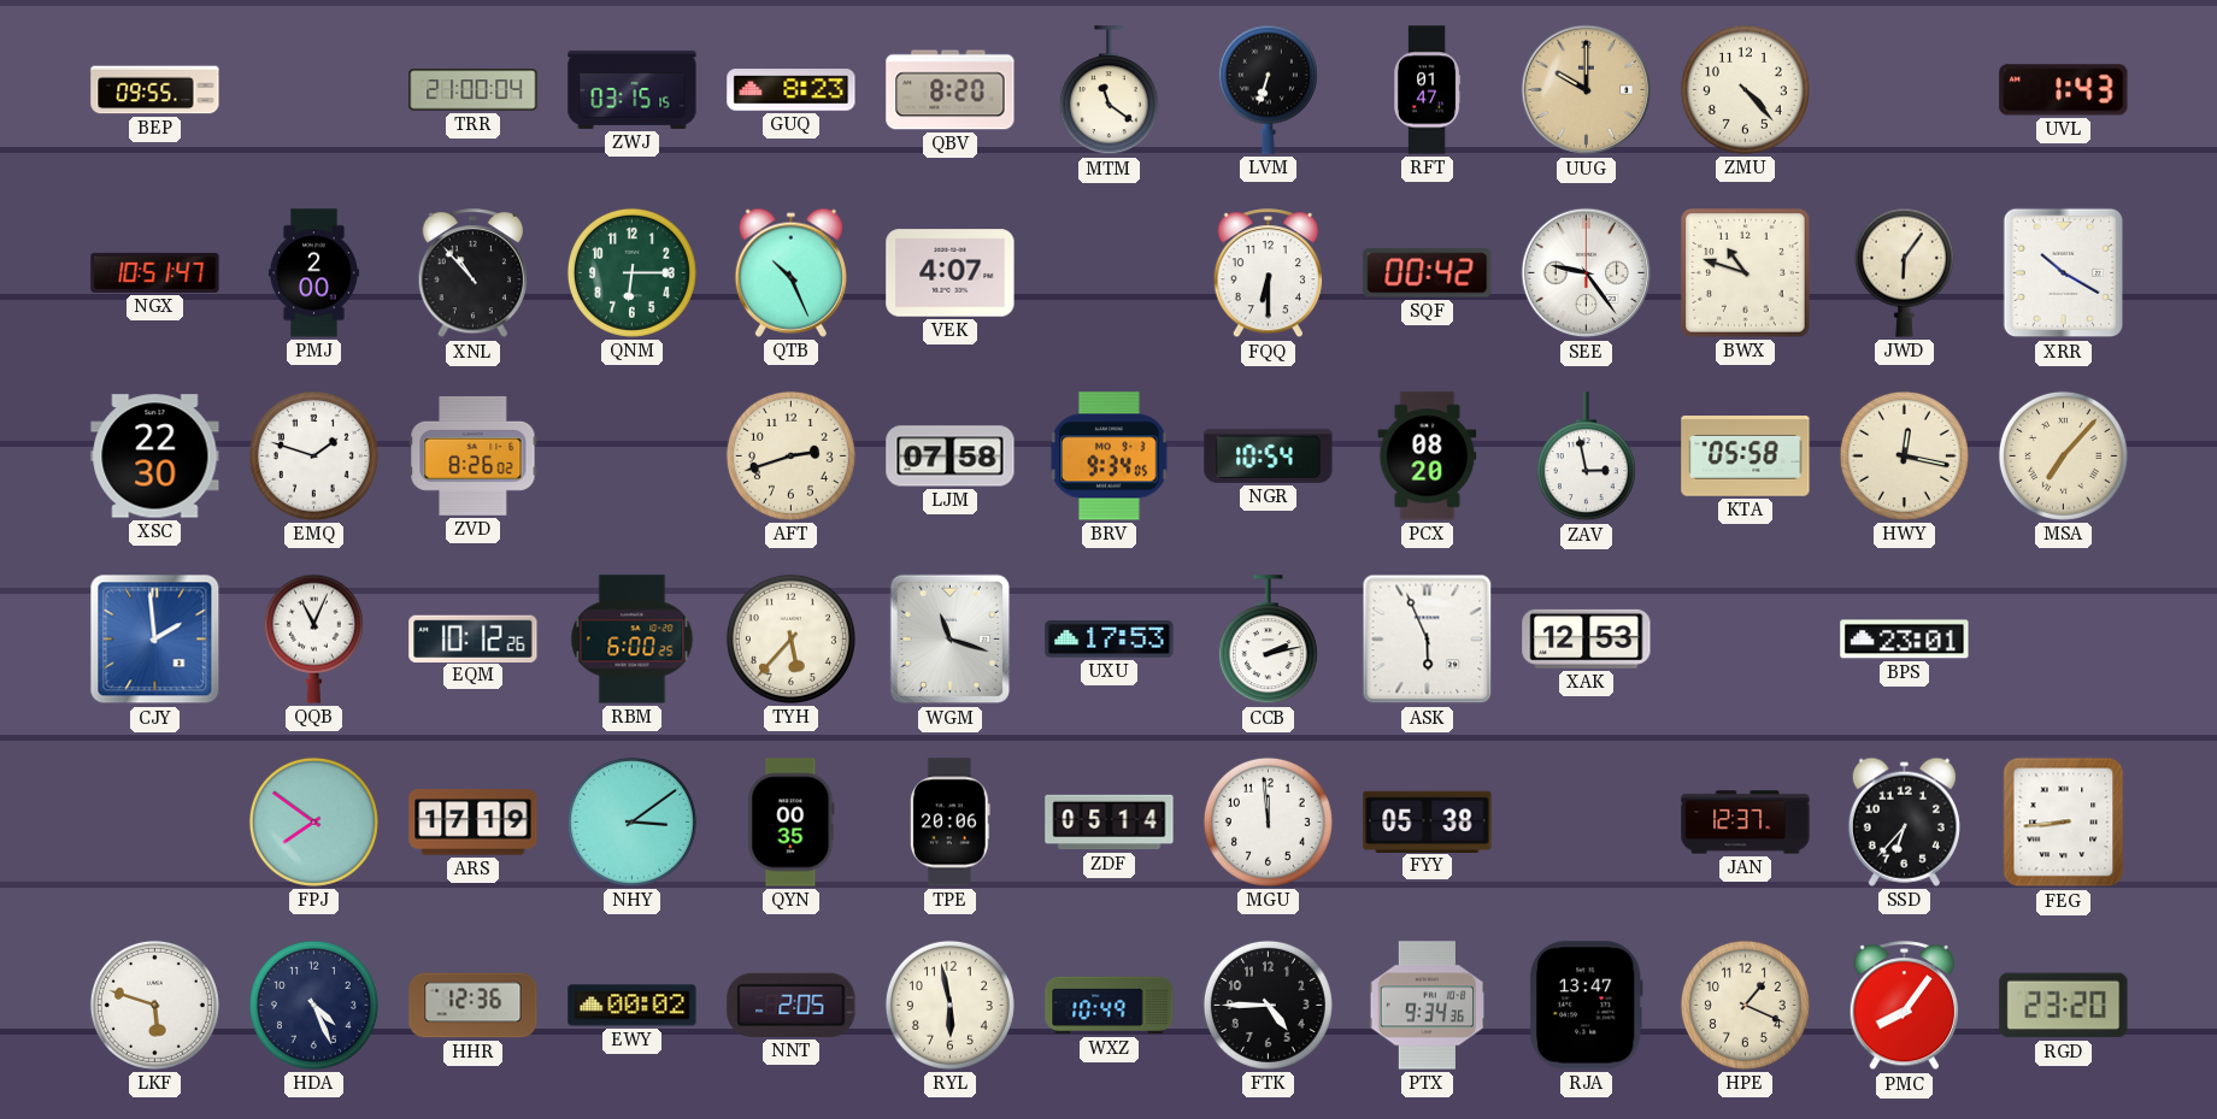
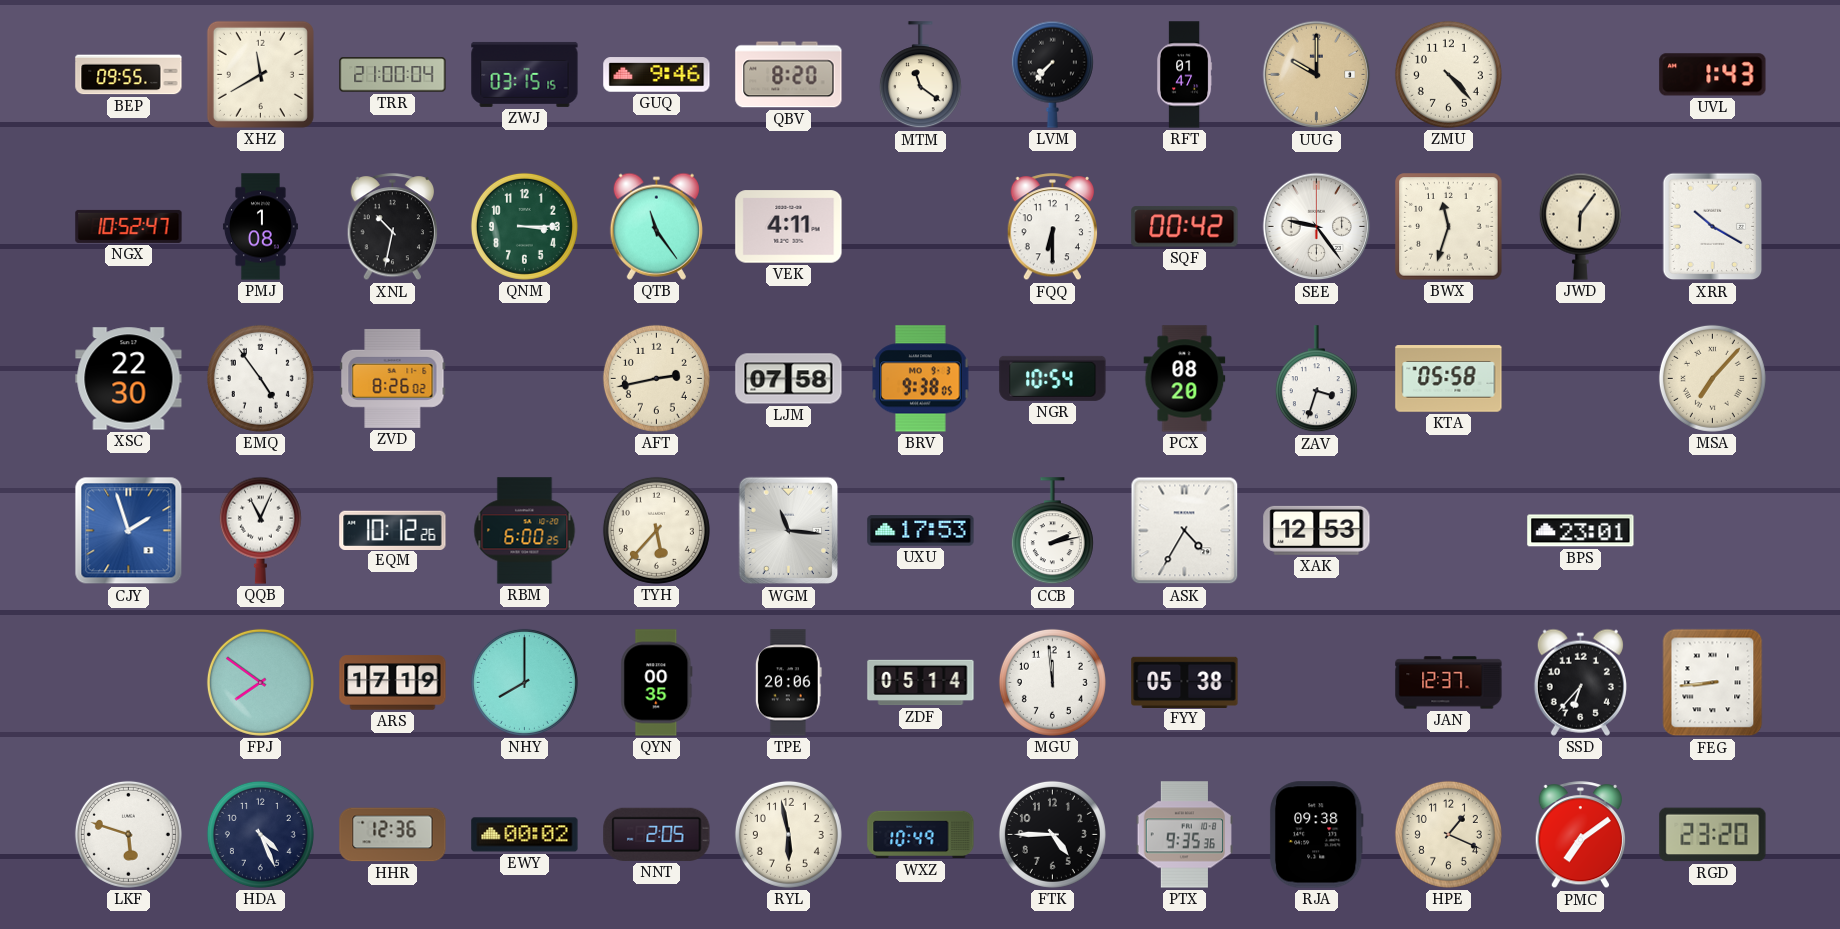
XHZ: none -> 11:40 (260, 74)
GUQ: 8:23 -> 9:46 (657, 75)
LVM: 6:33 -> 7:37 (1052, 74)
NGX: 10:51 -> 10:52 (129, 226)
PMJ: 2:00 -> 1:08 (260, 227)
XNL: 10:53 -> 10:32 (393, 227)
QNM: 6:15 -> 3:15 (524, 226)
QTB: 10:26 -> 11:24 (656, 226)
VEK: 4:07 -> 4:11 (789, 227)
BWX: 10:48 -> 11:33 (1449, 227)
EMQ: 1:48 -> 4:54 (260, 378)
AFT: 2:42 -> 2:43 (656, 378)
BRV: 9:34 -> 9:38 (921, 379)
ZAV: 2:58 -> 3:33 (1316, 379)
HWY: 12:17 -> none (1904, 455)
CJY: 1:59 -> 1:57 (129, 531)
WGM: 11:18 -> 11:16 (789, 531)
ASK: 5:56 -> 4:35 (1185, 531)
NHY: 3:09 -> 8:00 (524, 682)
PTX: 9:34 -> 9:35 (1184, 835)
RJA: 13:47 -> 09:38 (1316, 835)
PMC: 8:06 -> 7:09 (1581, 835)
